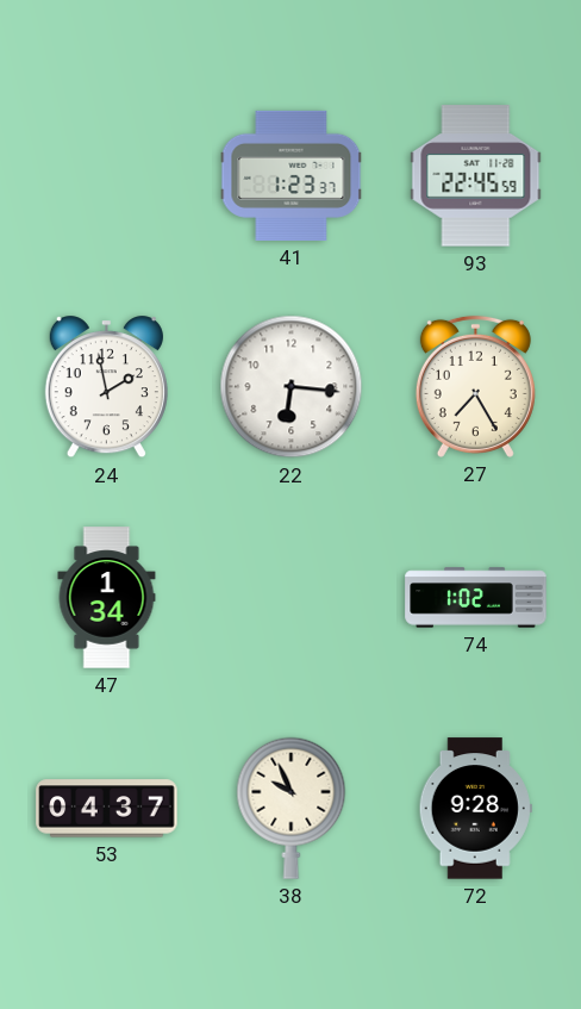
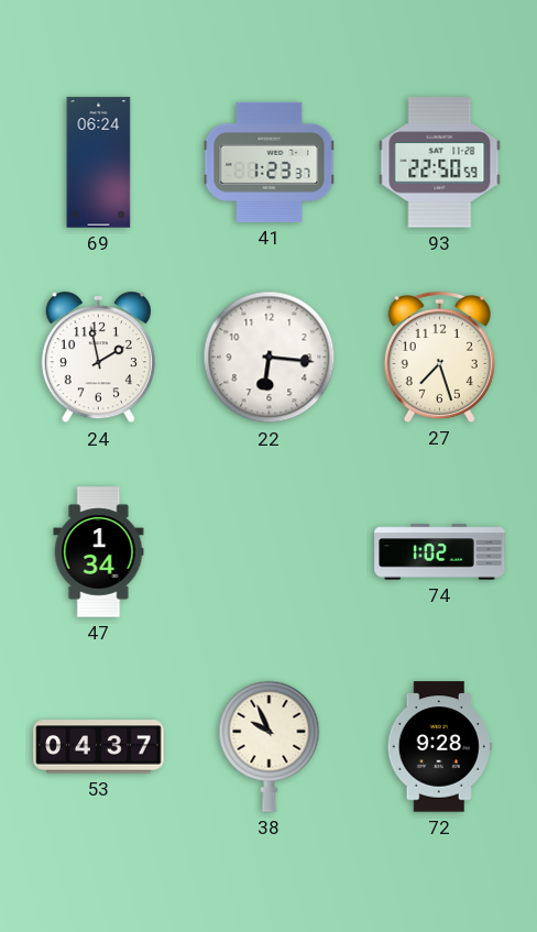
69: none -> 06:24 (99, 163)
93: 22:45 -> 22:50 (440, 163)
27: 7:25 -> 7:27 (439, 357)
